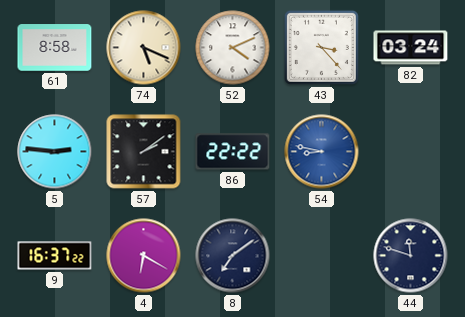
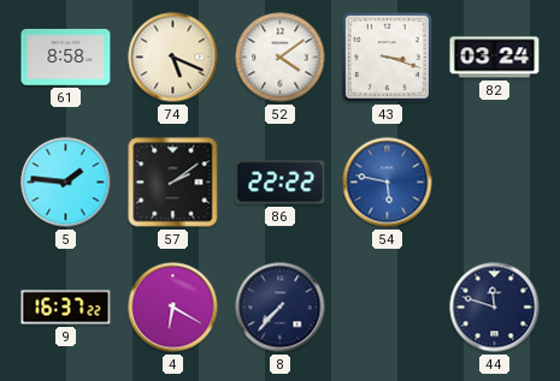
52: 4:11 -> 4:09 (281, 58)
43: 3:23 -> 3:18 (387, 56)
5: 2:46 -> 1:46 (66, 183)
54: 8:47 -> 5:47 (388, 183)
8: 7:09 -> 7:37 (281, 308)
